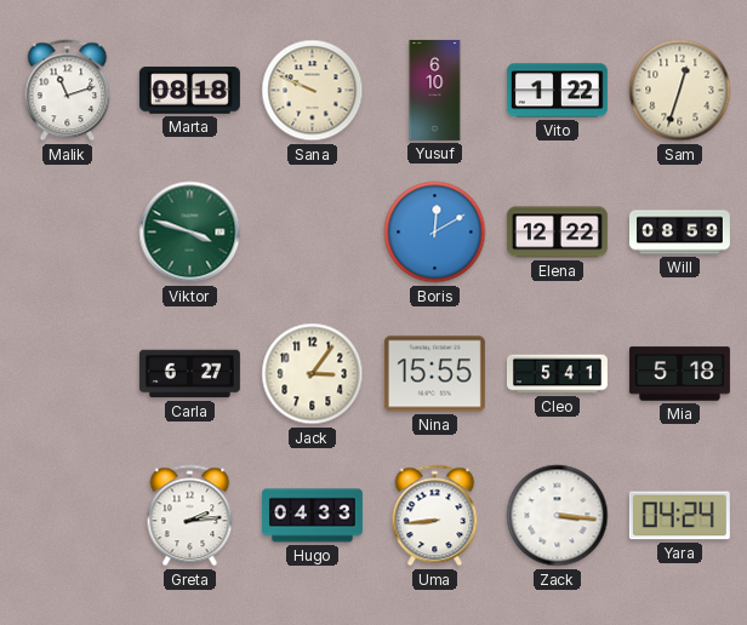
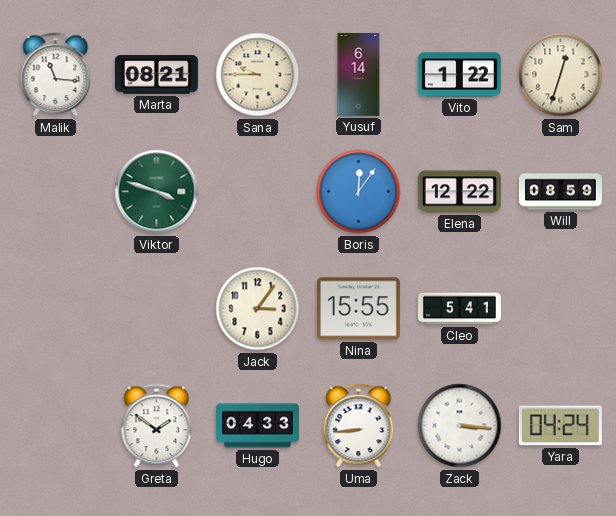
Malik: 11:12 -> 11:16 (56, 75)
Marta: 08:18 -> 08:21 (156, 75)
Sana: 9:49 -> 9:45 (258, 75)
Yusuf: 6:10 -> 6:14 (359, 74)
Boris: 12:10 -> 12:06 (359, 192)
Carla: 6:27 -> none (189, 374)
Mia: 5:18 -> none (679, 374)
Greta: 2:14 -> 1:51 (157, 426)
